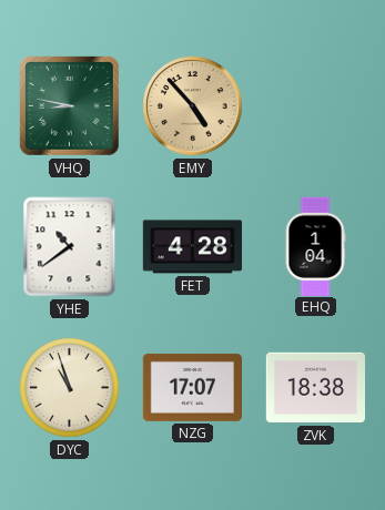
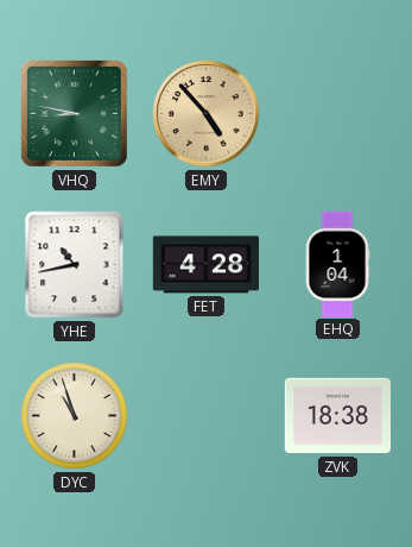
YHE: 10:39 -> 10:43 (75, 265)
NZG: 17:07 -> none (192, 387)
